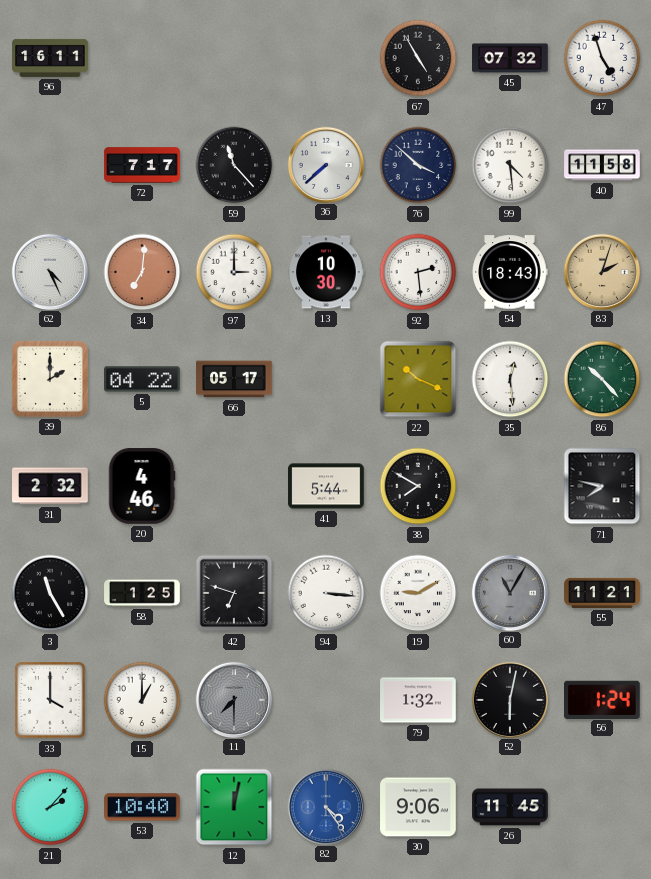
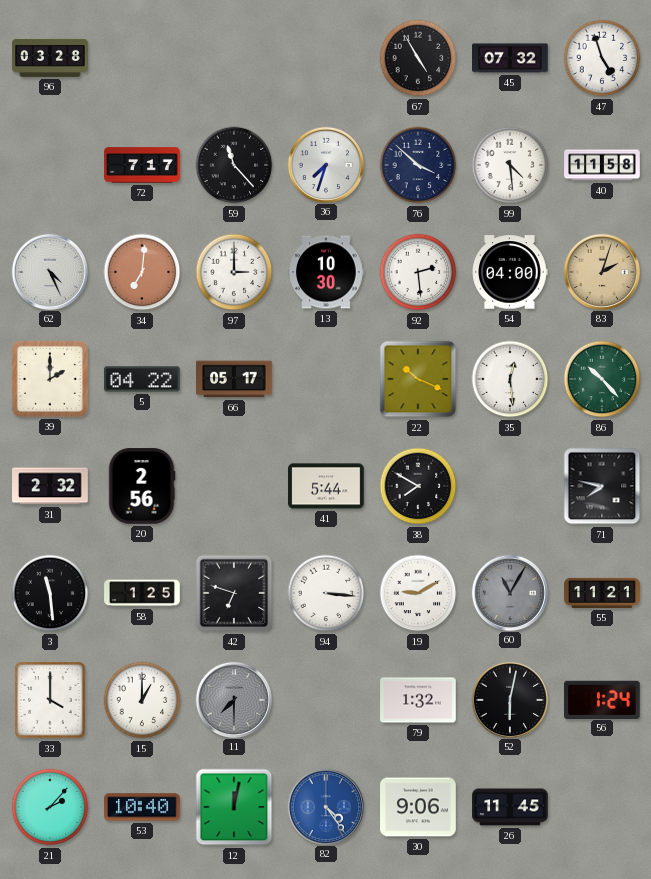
96: 16:11 -> 03:28 (50, 58)
36: 7:38 -> 7:33 (325, 164)
54: 18:43 -> 04:00 (510, 272)
20: 4:46 -> 2:56 (142, 486)
3: 11:25 -> 11:29 (50, 593)
